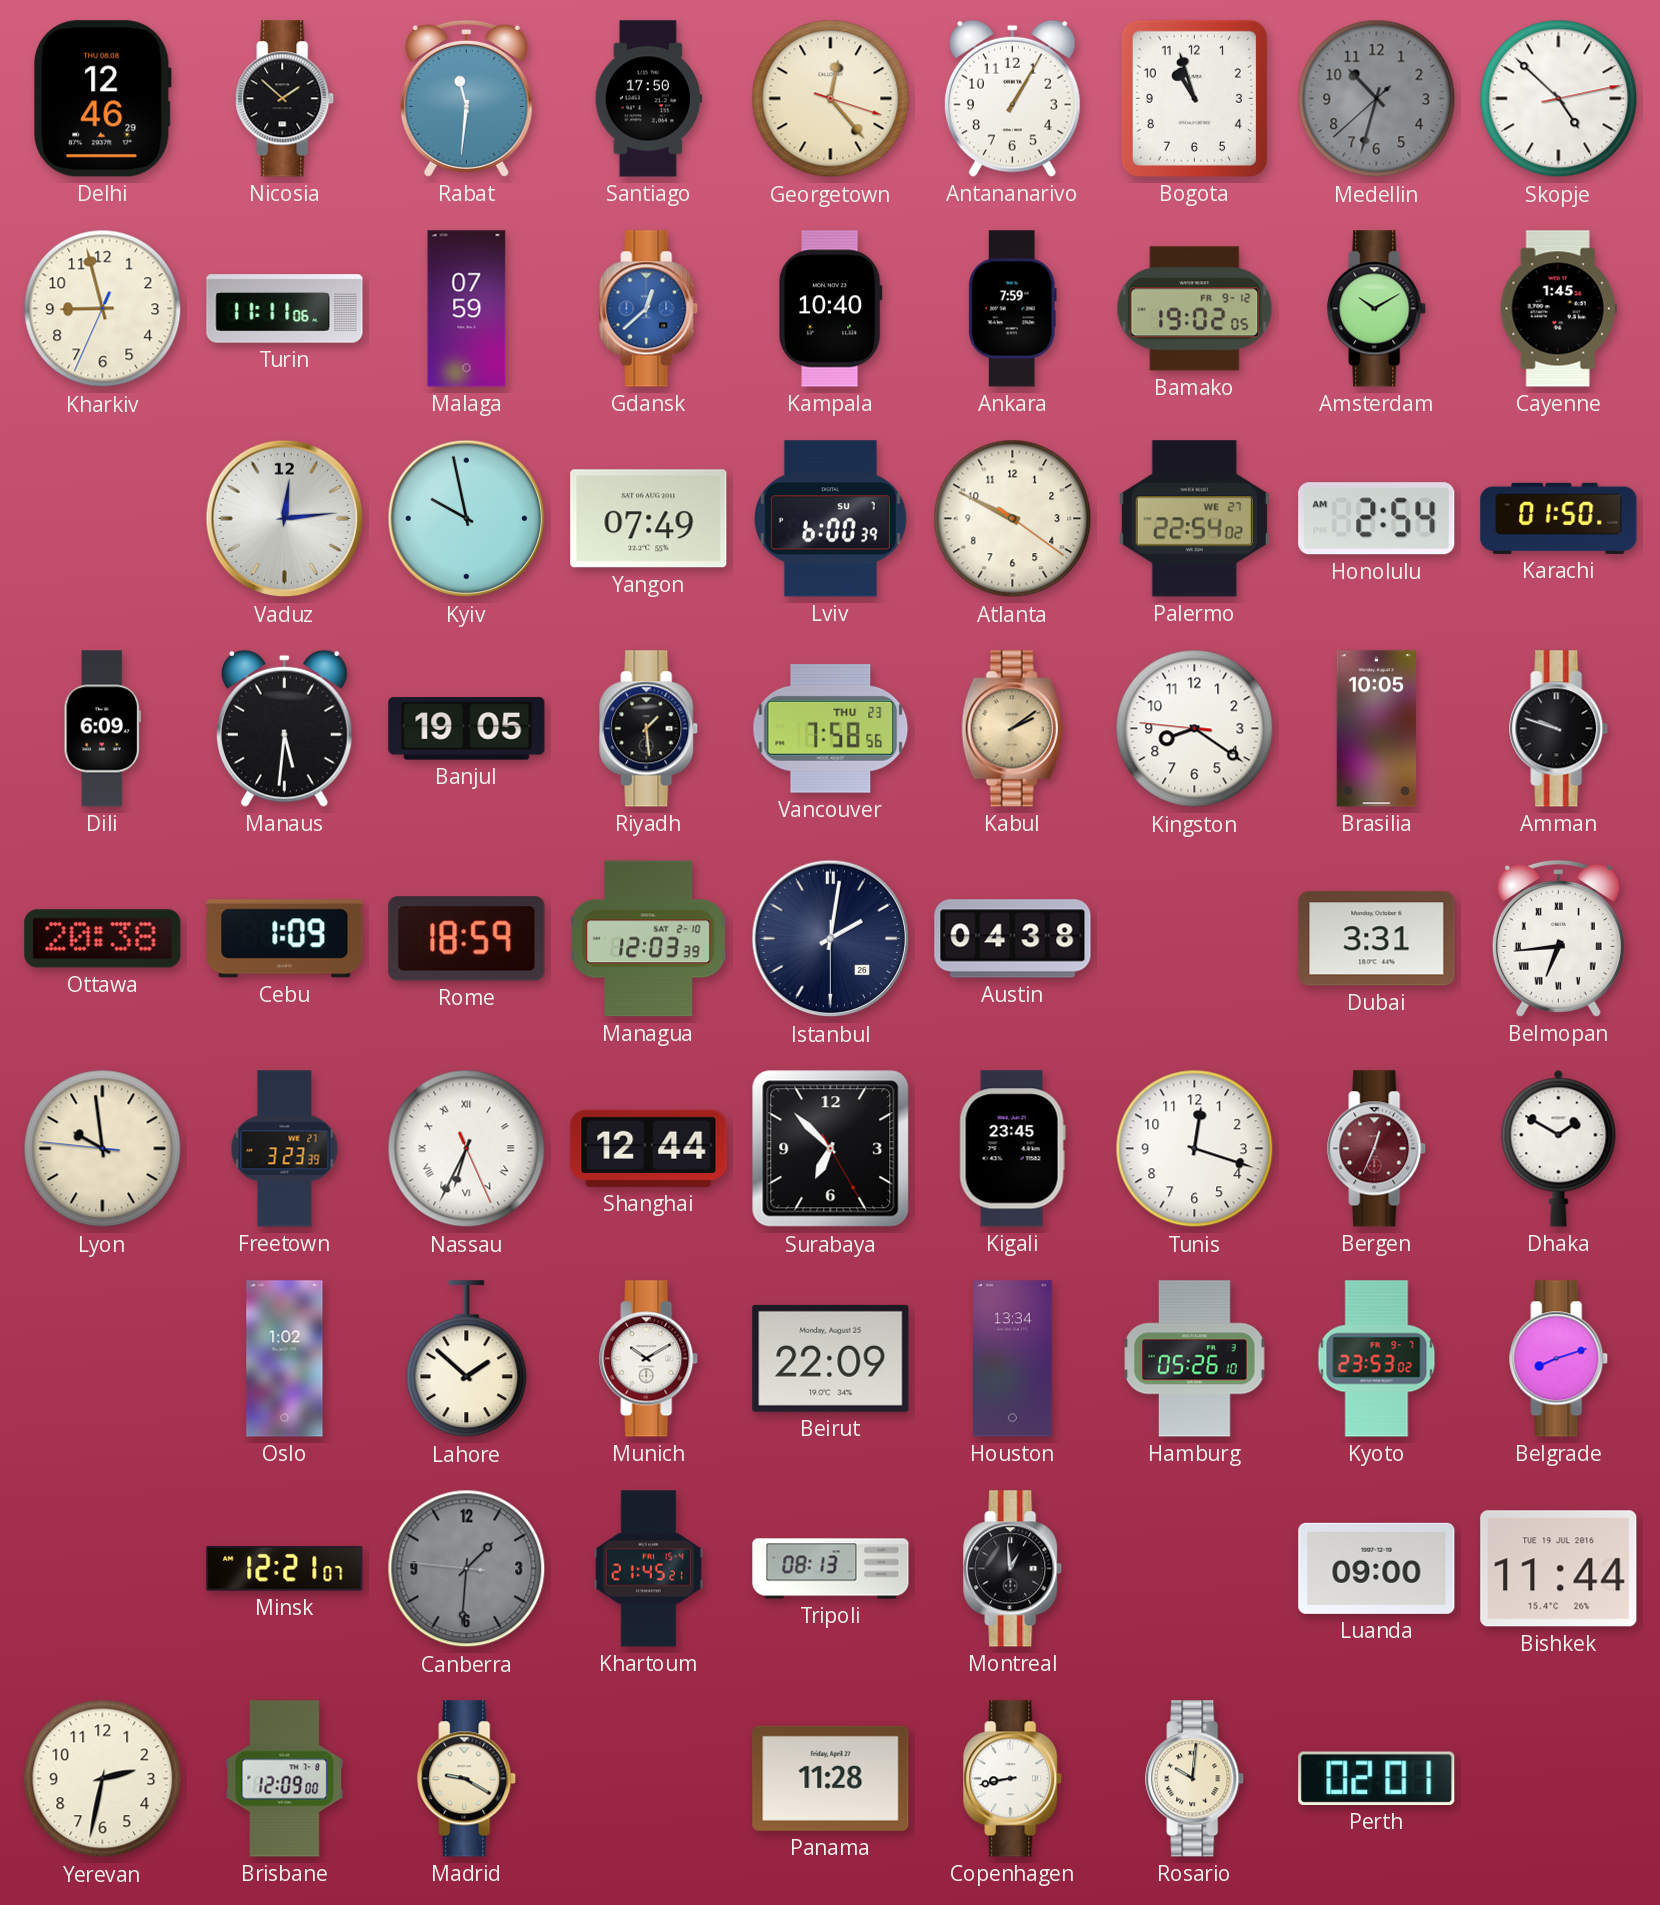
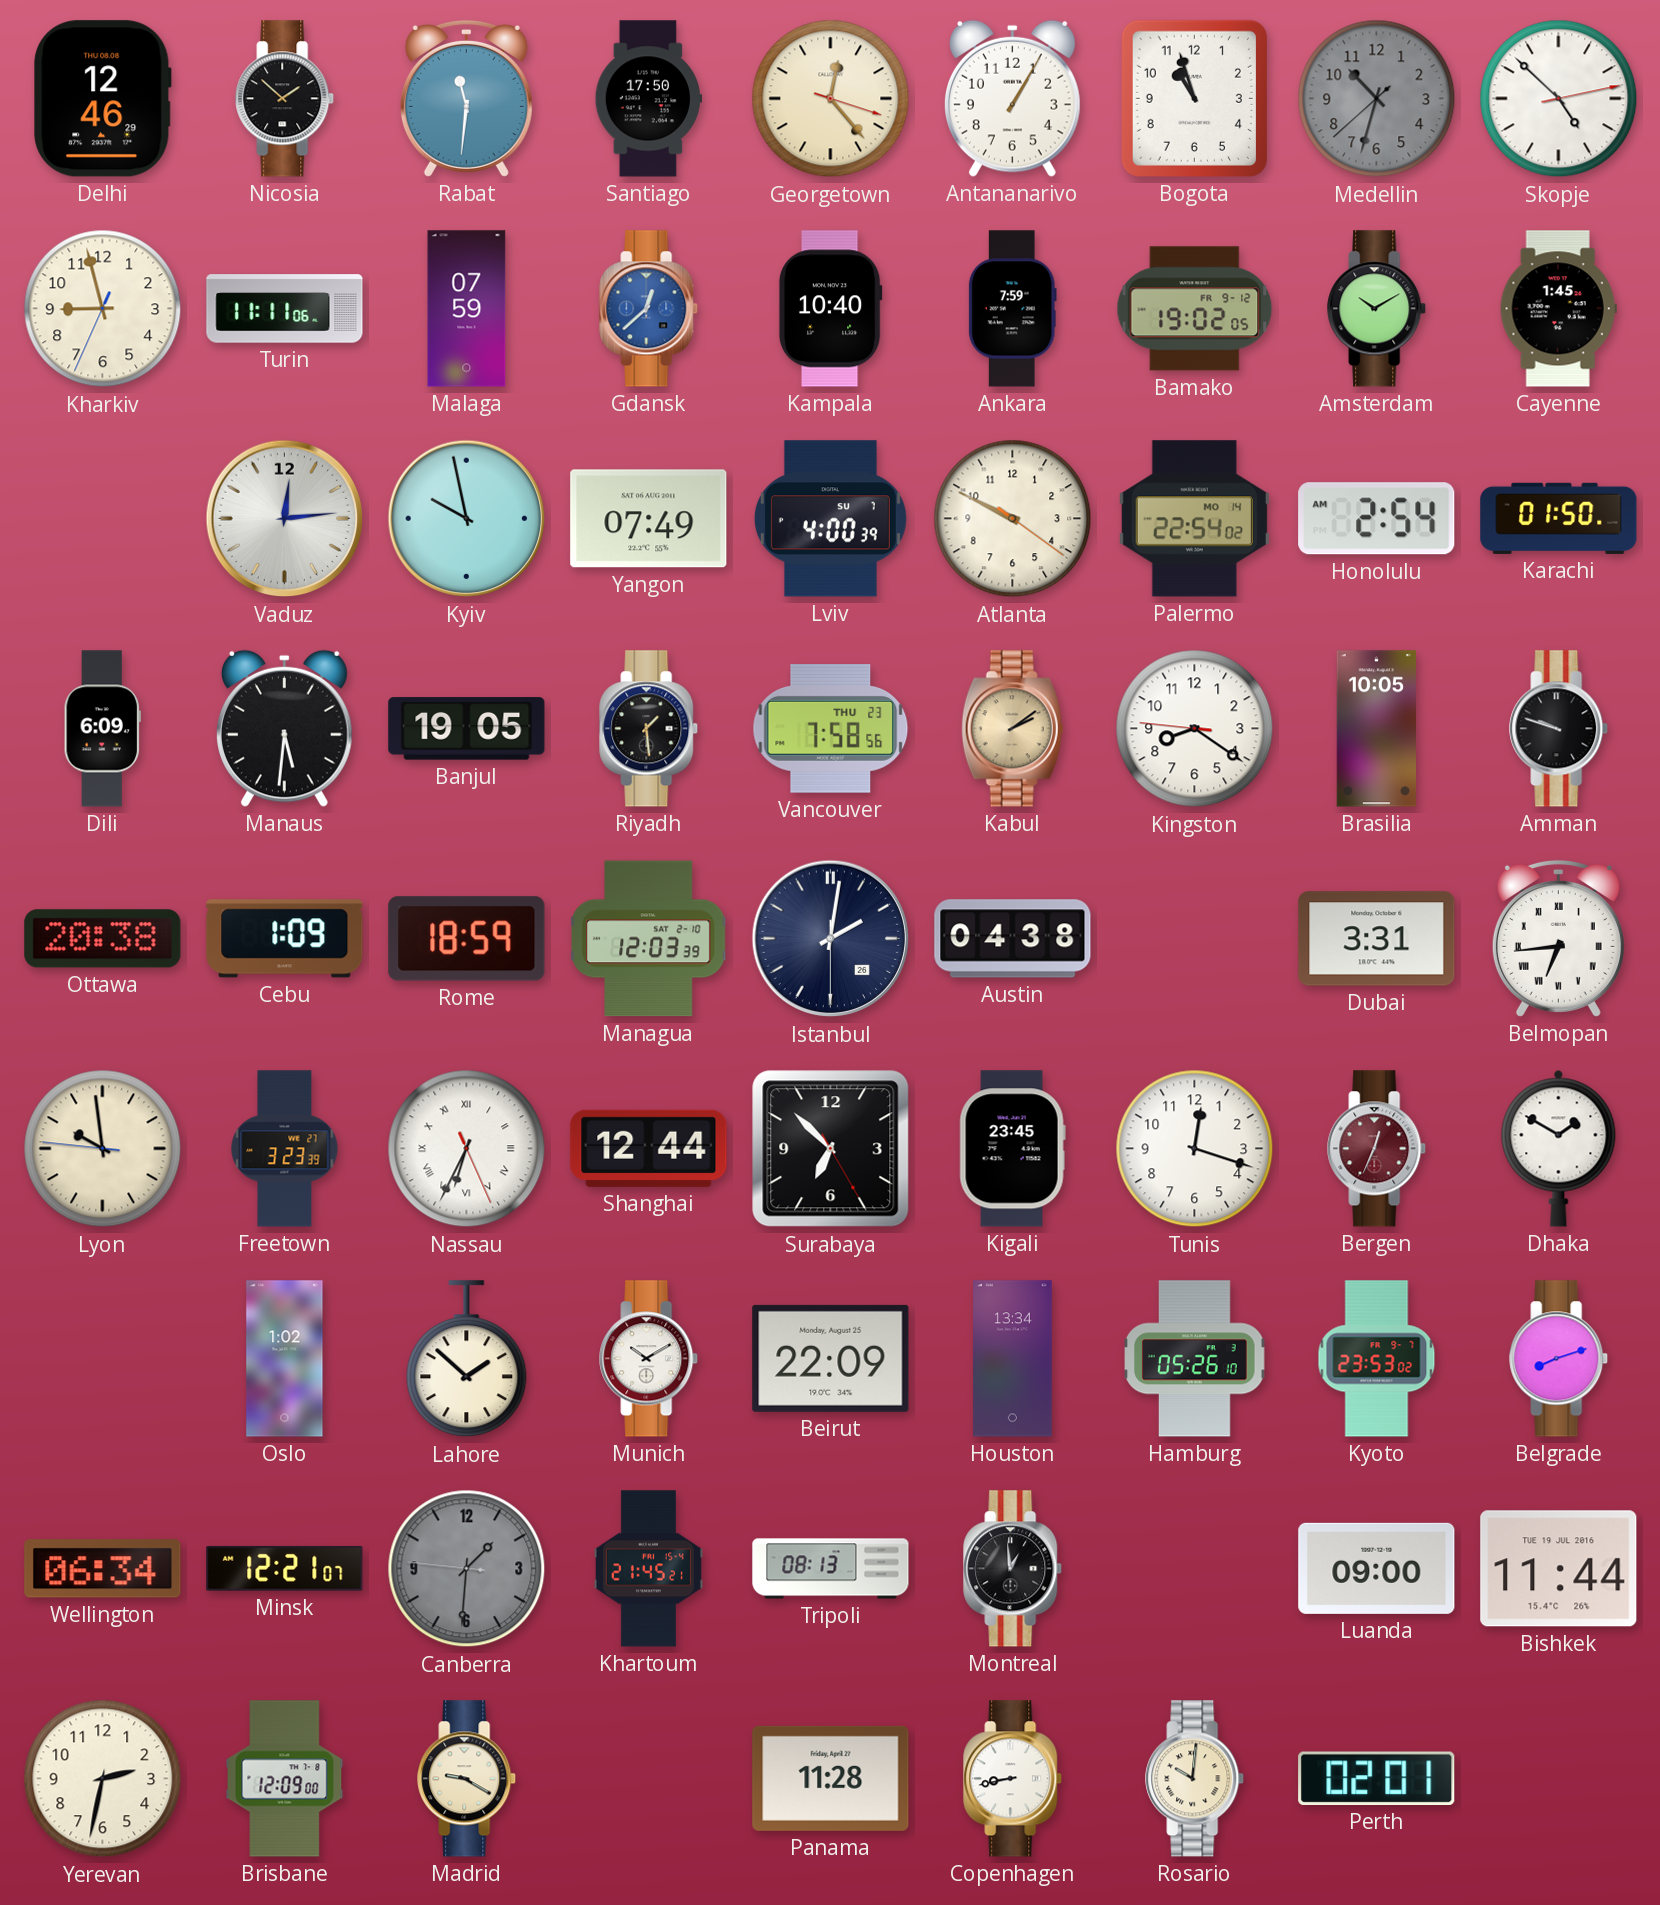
Lviv: 6:00 -> 4:00 (830, 519)
Palermo date: WE 27 -> MO 14 (1194, 519)
Wellington: none -> 06:34 (103, 1569)
